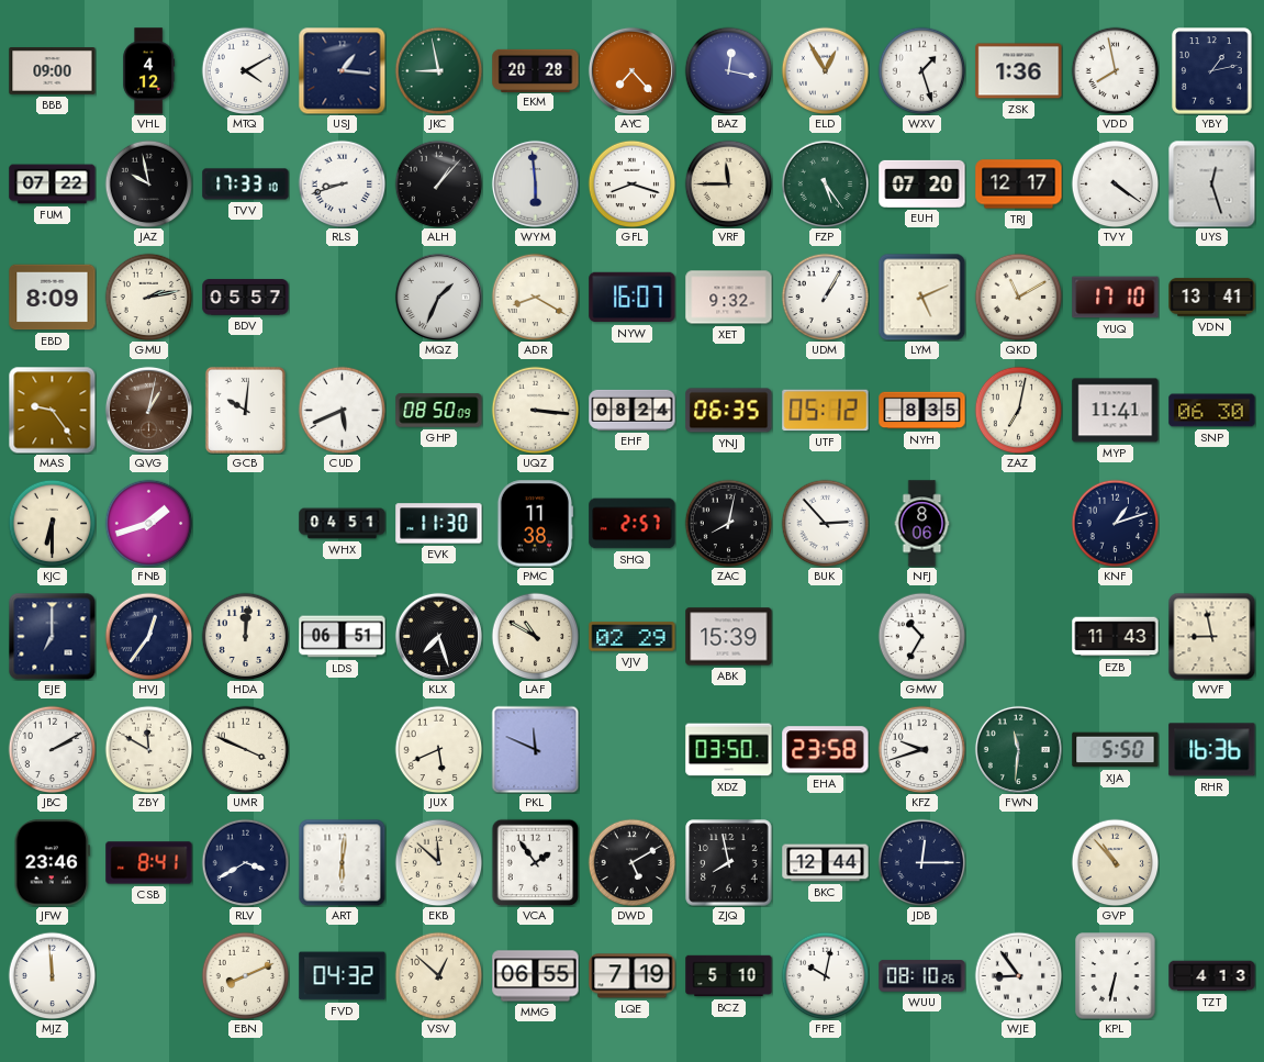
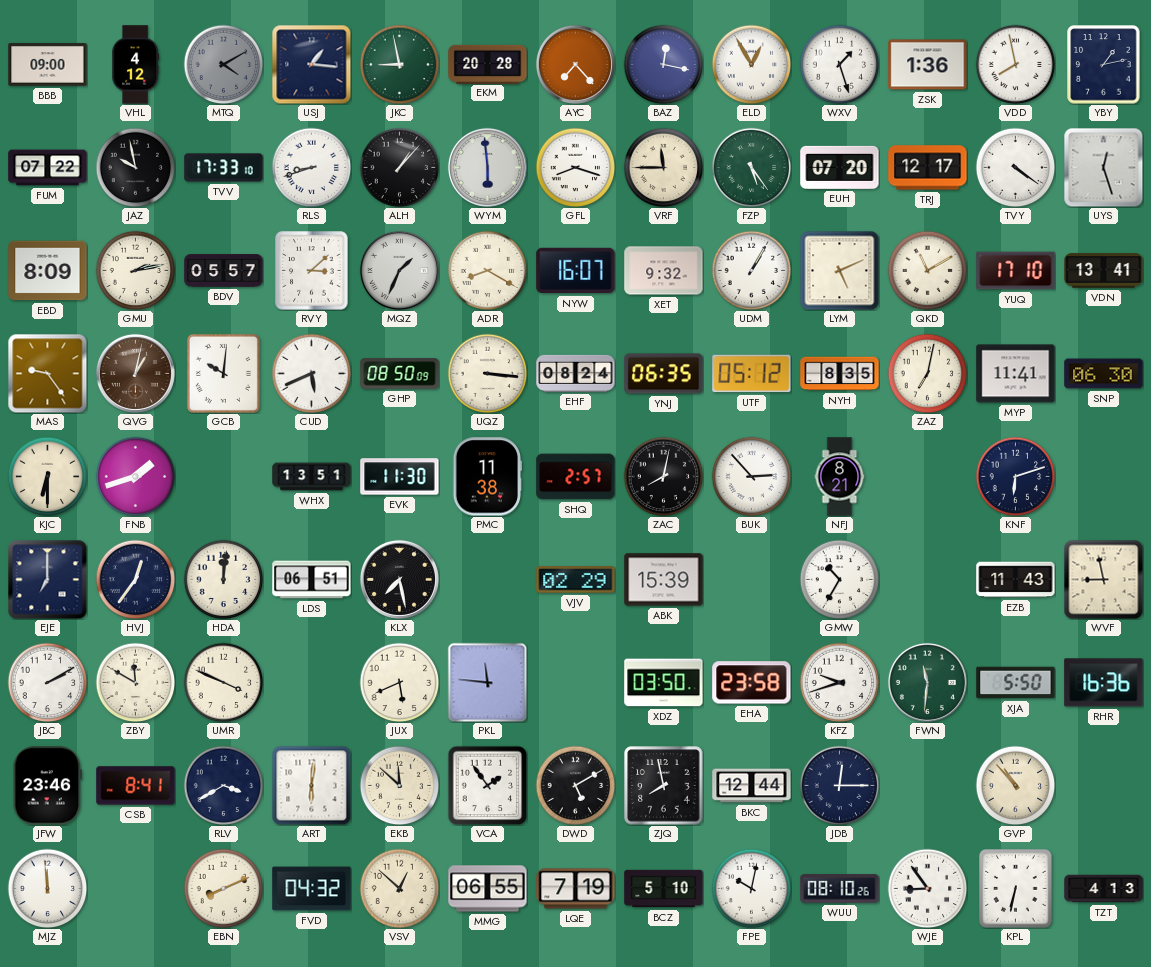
MTQ dial: white -> grey (223, 64)
RVY: none -> 3:08 (312, 271)
WHX: 04:51 -> 13:51 (312, 477)
NFJ: 8:06 -> 8:21 (840, 477)
KNF: 1:12 -> 6:12 (1015, 476)
KLX: 7:27 -> 7:28 (399, 579)
LAF: 10:50 -> none (535, 636)
PKL: 11:49 -> 11:46 (487, 682)
